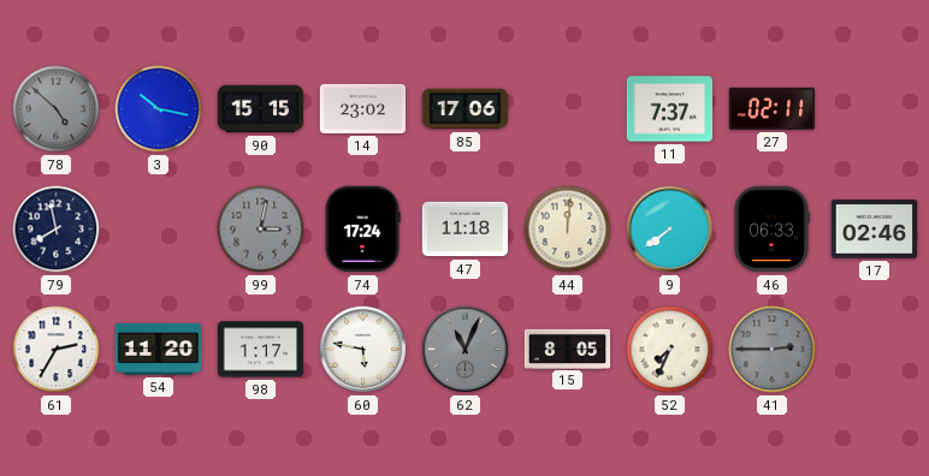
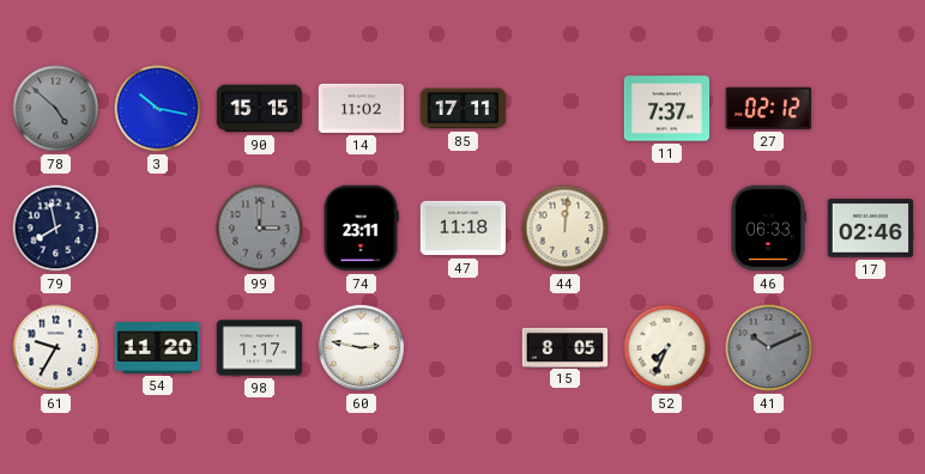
14: 23:02 -> 11:02 (362, 108)
85: 17:06 -> 17:11 (464, 109)
27: 02:11 -> 02:12 (769, 108)
99: 3:02 -> 3:00 (260, 229)
74: 17:24 -> 23:11 (361, 229)
9: 7:39 -> none (670, 230)
61: 2:35 -> 9:35 (56, 348)
60: 5:47 -> 2:47 (362, 348)
62: 11:04 -> none (466, 350)
41: 2:45 -> 10:11 (769, 348)
